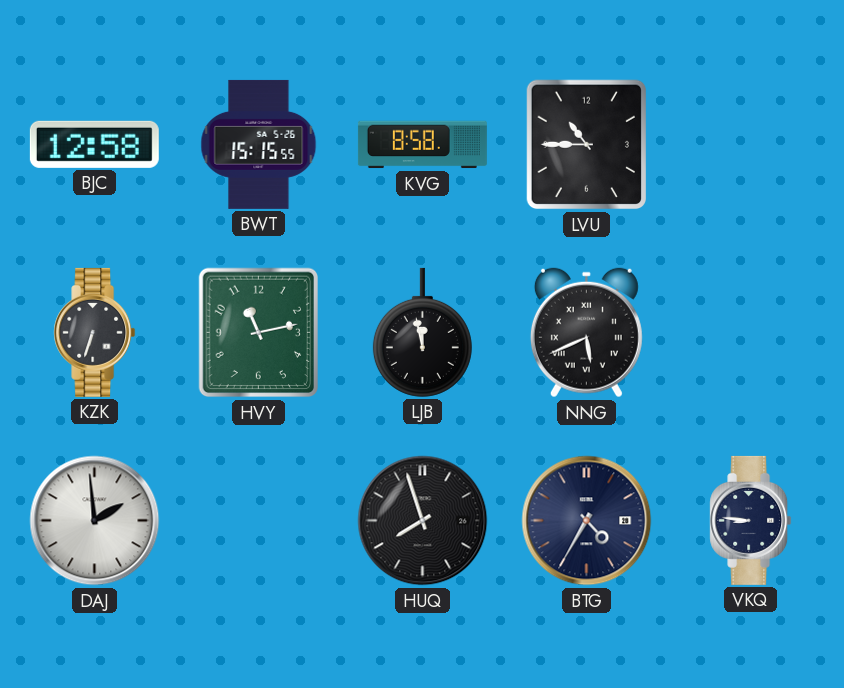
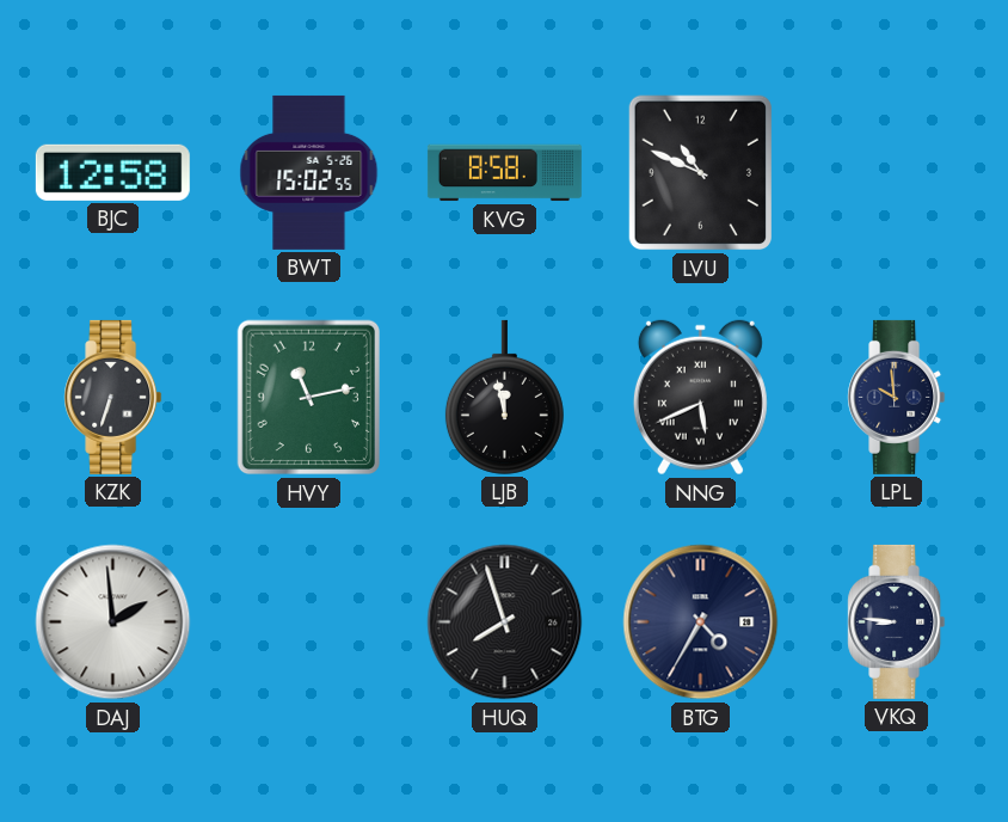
BWT: 15:15 -> 15:02 (309, 172)
LVU: 10:45 -> 10:49 (701, 173)
LPL: none -> 9:59 (897, 397)
